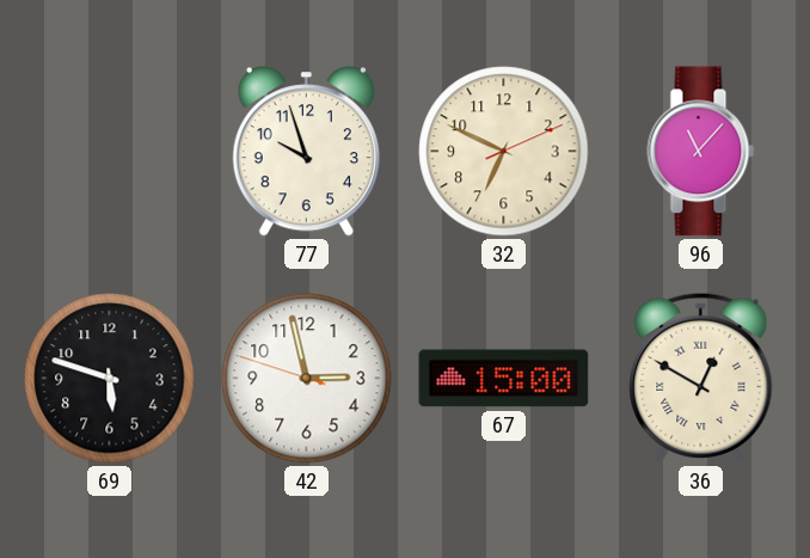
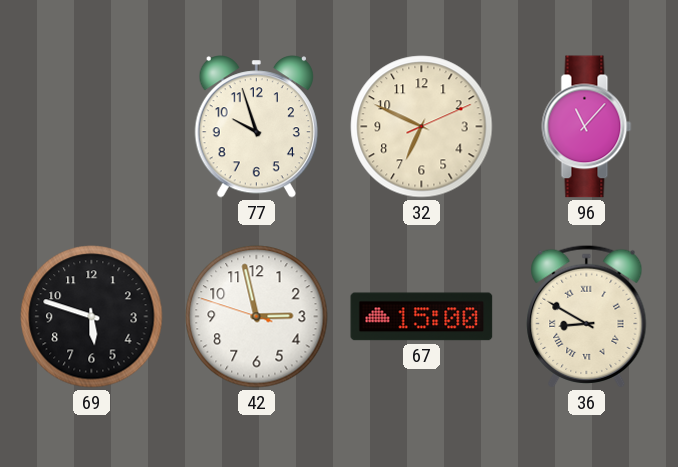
36: 12:50 -> 8:50 (587, 316)
